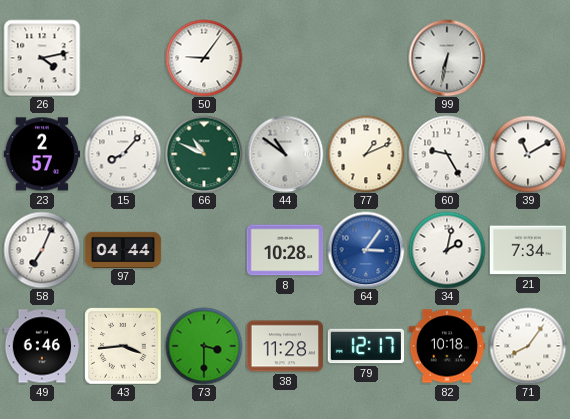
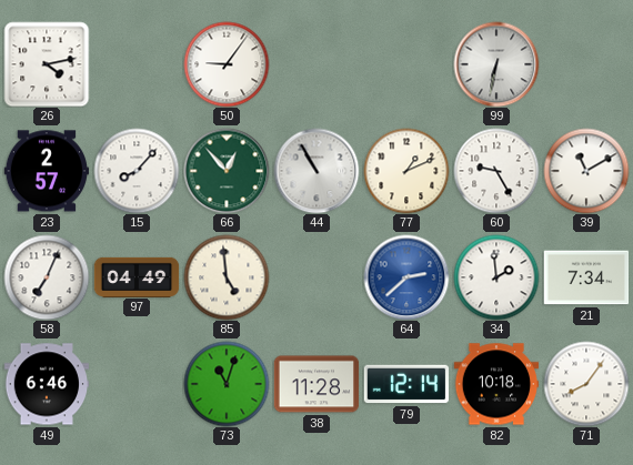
66: 10:49 -> 12:53 (227, 171)
44: 10:51 -> 10:55 (316, 171)
97: 04:44 -> 04:49 (137, 276)
85: none -> 4:59 (227, 277)
8: 10:28 -> none (285, 250)
64: 3:06 -> 2:38 (406, 277)
34: 2:02 -> 1:59 (496, 277)
43: 3:44 -> none (123, 346)
73: 3:30 -> 11:03 (227, 384)
79: 12:17 -> 12:14 (406, 384)
